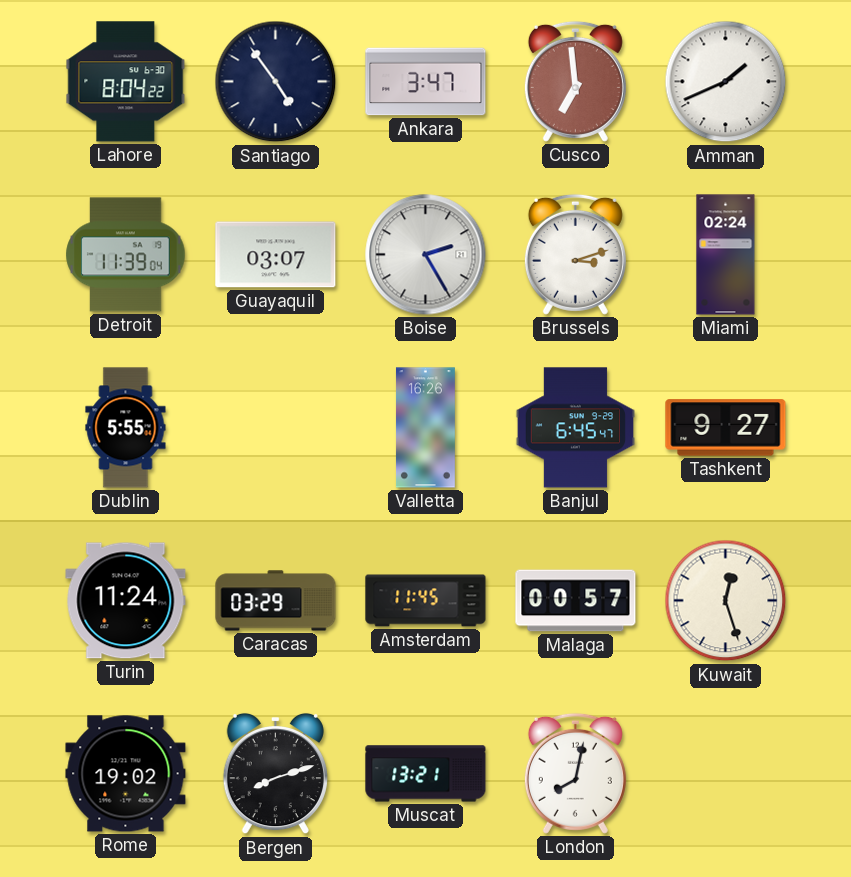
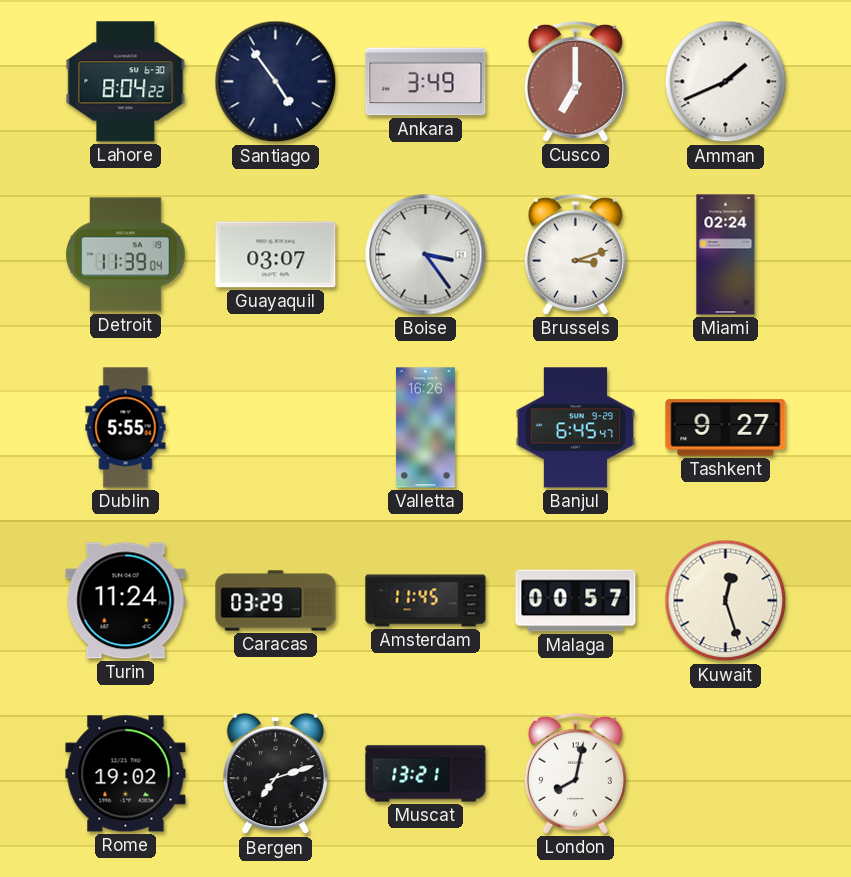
Ankara: 3:47 -> 3:49 (426, 82)
Cusco: 6:59 -> 7:00 (575, 81)
Boise: 2:25 -> 3:24 (426, 255)
Bergen: 8:12 -> 7:12 (275, 774)
